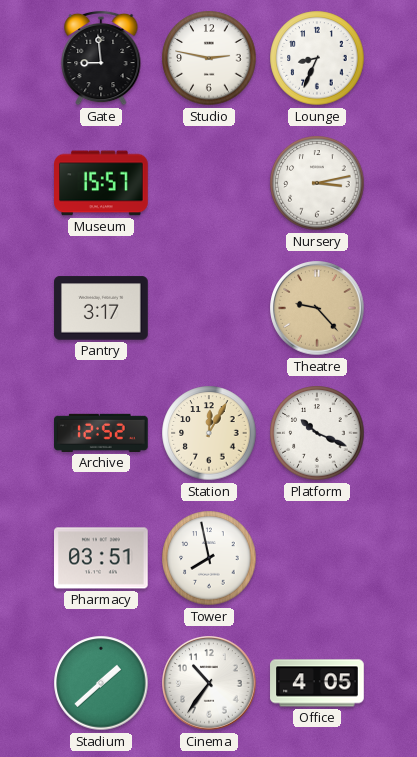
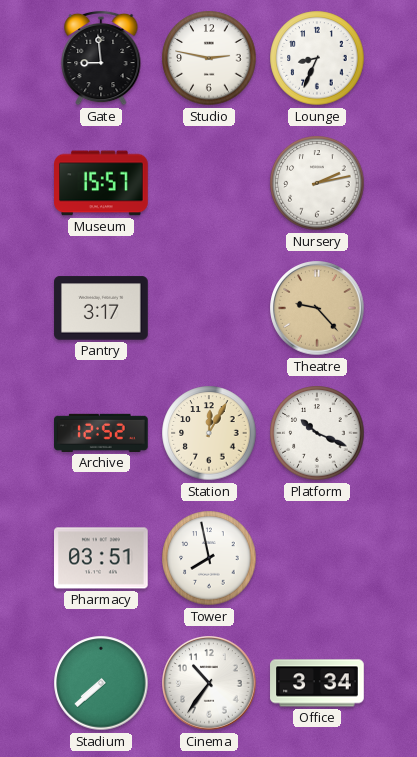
Nursery: 3:13 -> 2:13 (317, 183)
Stadium: 1:38 -> 7:38 (101, 683)
Office: 4:05 -> 3:34 (317, 683)
